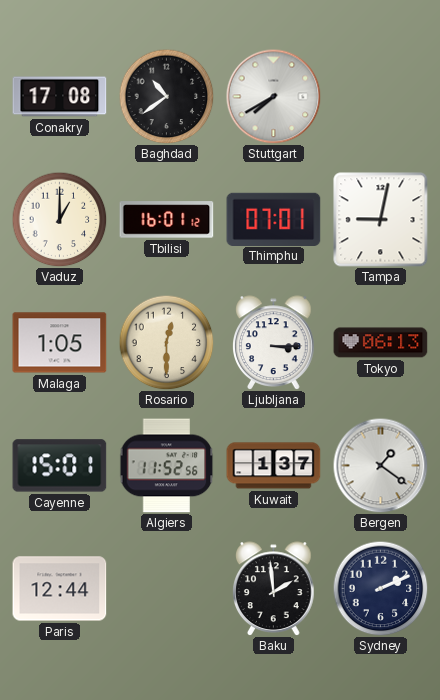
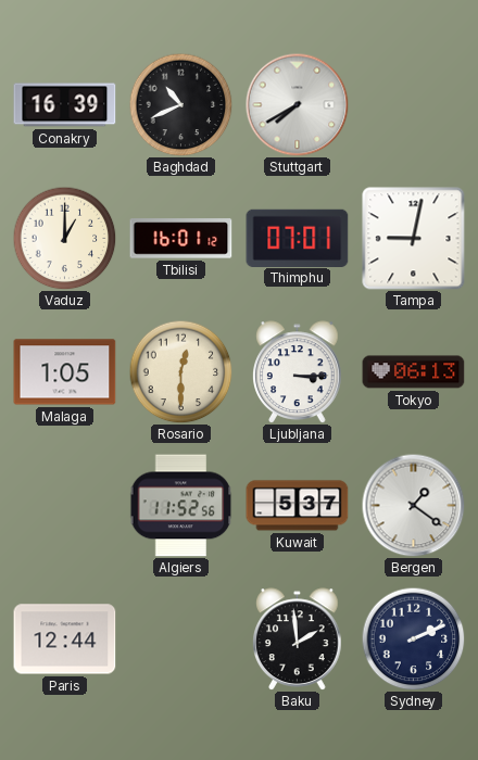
Conakry: 17:08 -> 16:39 (65, 105)
Baghdad: 10:39 -> 10:41 (180, 104)
Cayenne: 15:01 -> none (60, 466)
Kuwait: 1:37 -> 5:37 (298, 506)
